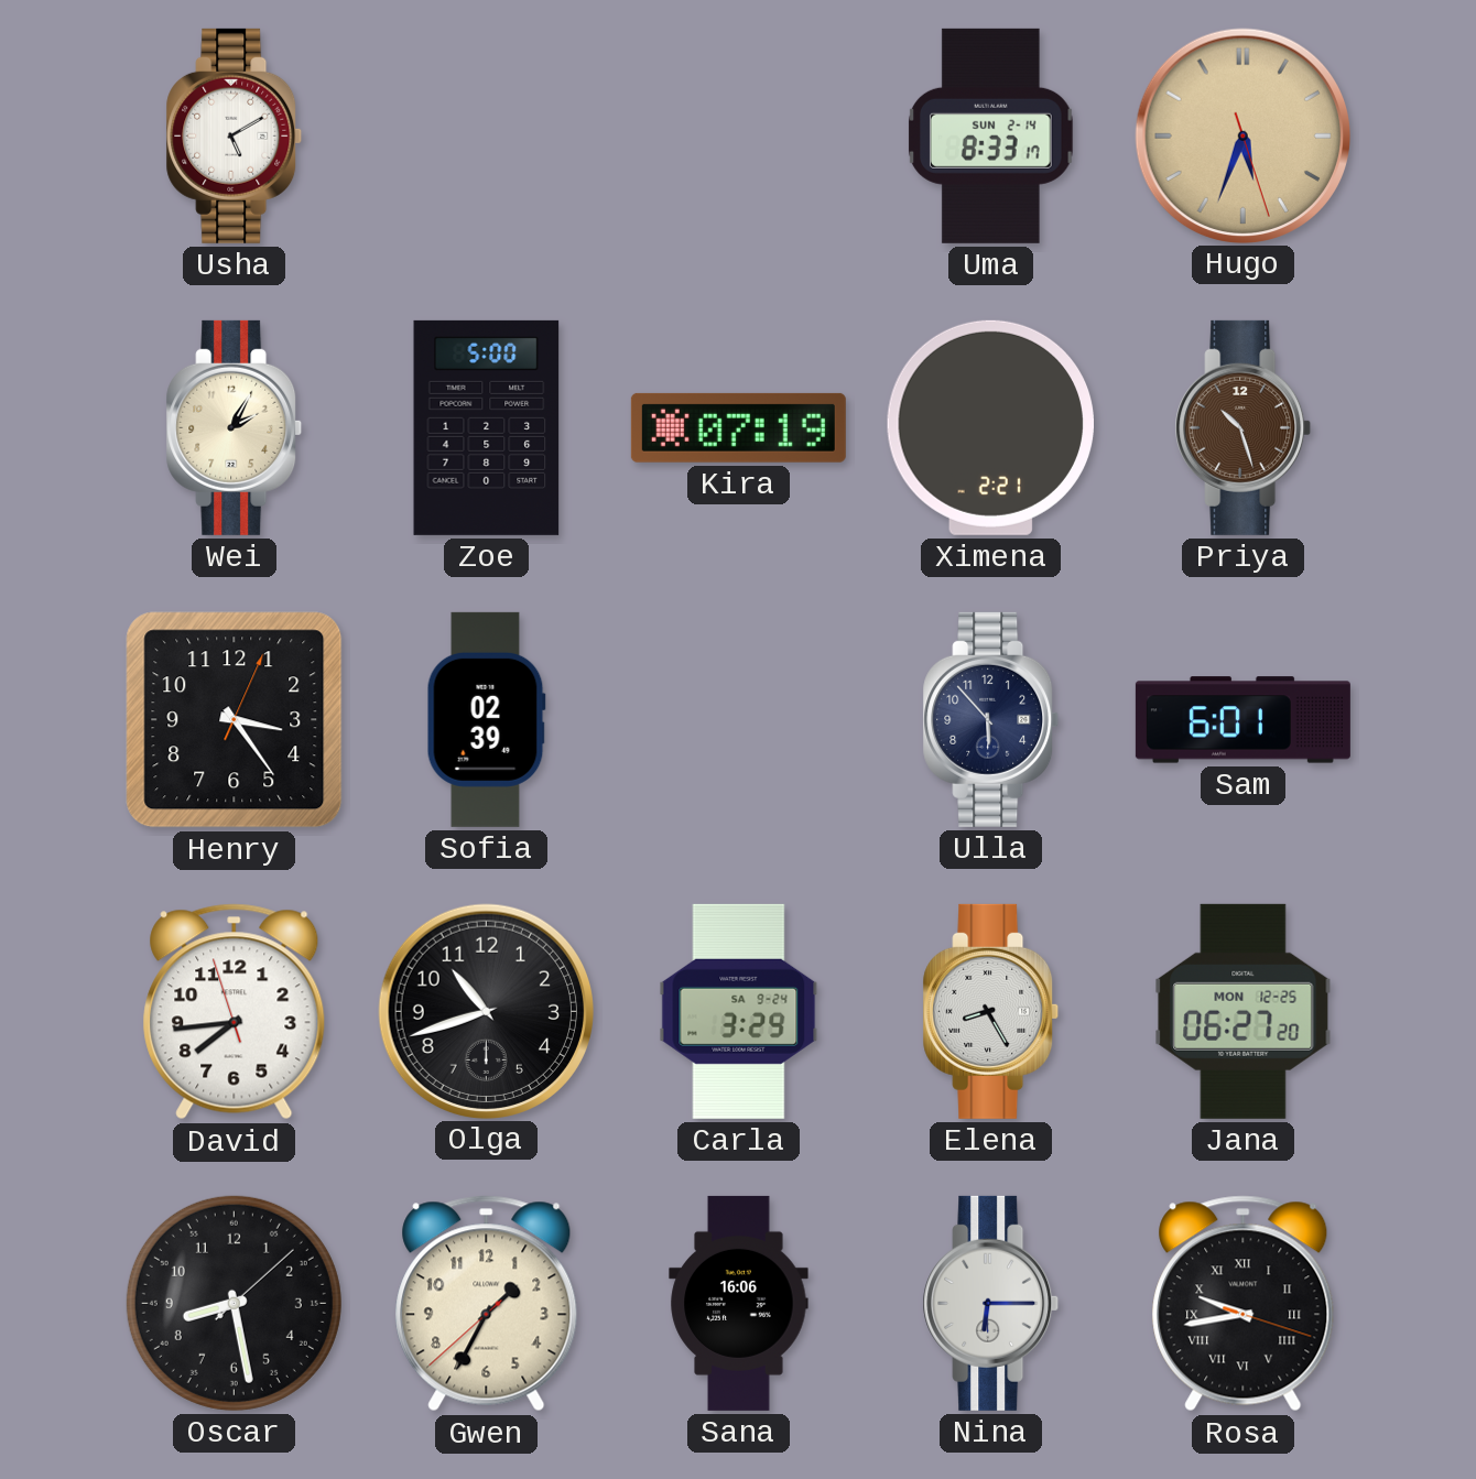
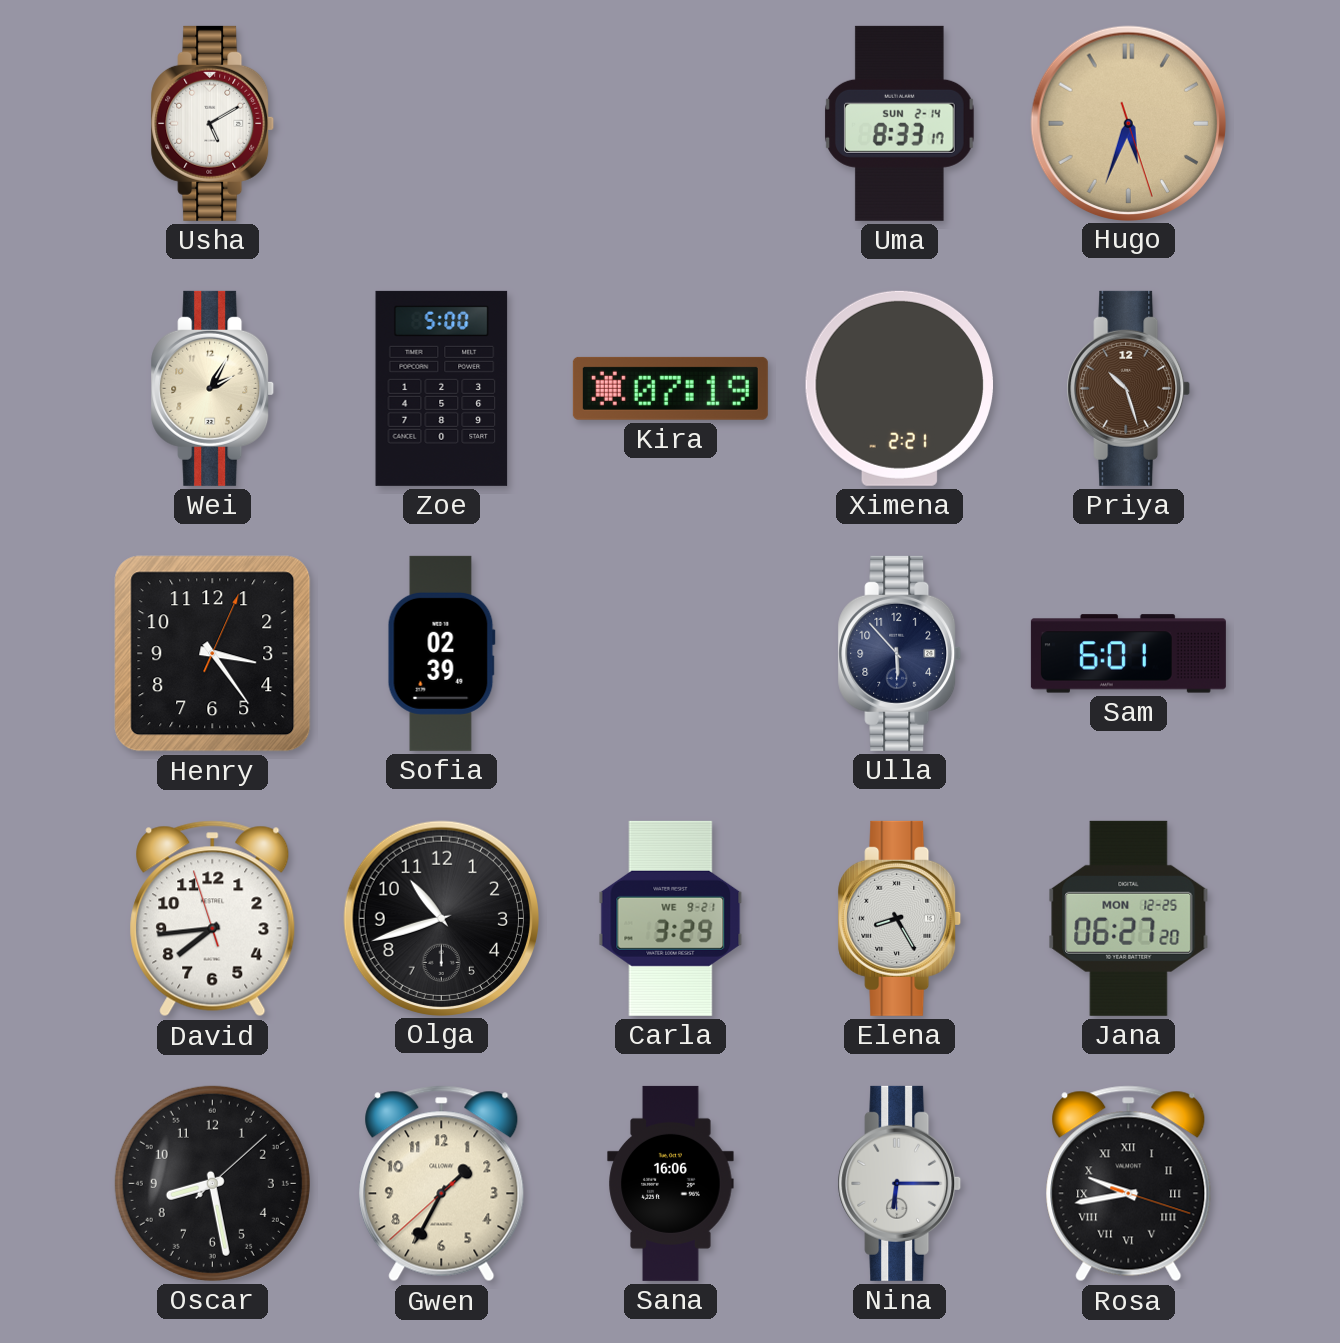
Carla date: SA 9-24 -> WE 9-21 (671, 918)
